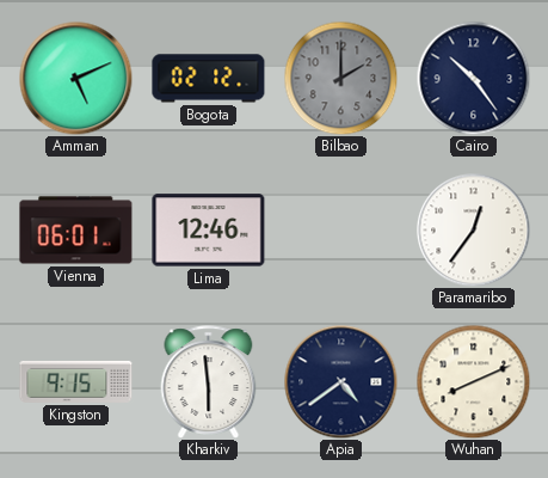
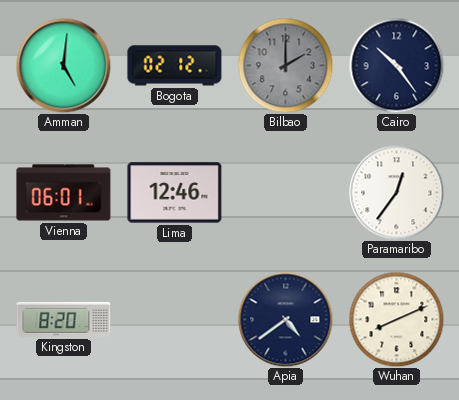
Amman: 5:11 -> 5:01 (63, 65)
Kingston: 9:15 -> 8:20 (64, 319)
Kharkiv: 5:59 -> none (209, 382)
